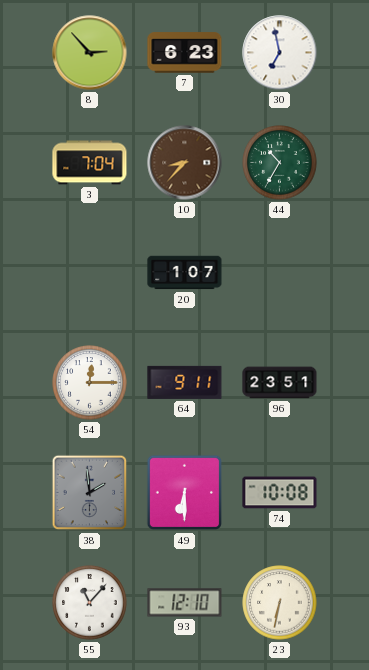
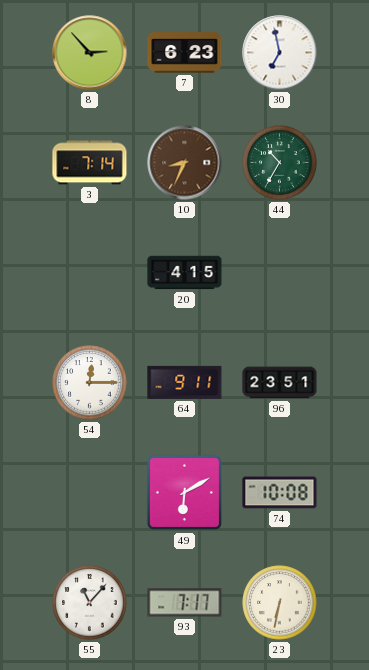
3: 7:04 -> 7:14 (90, 163)
10: 8:37 -> 8:34 (185, 163)
20: 1:07 -> 4:15 (185, 273)
38: 1:59 -> none (90, 493)
49: 6:30 -> 6:10 (185, 493)
93: 12:10 -> 7:17 (185, 603)
